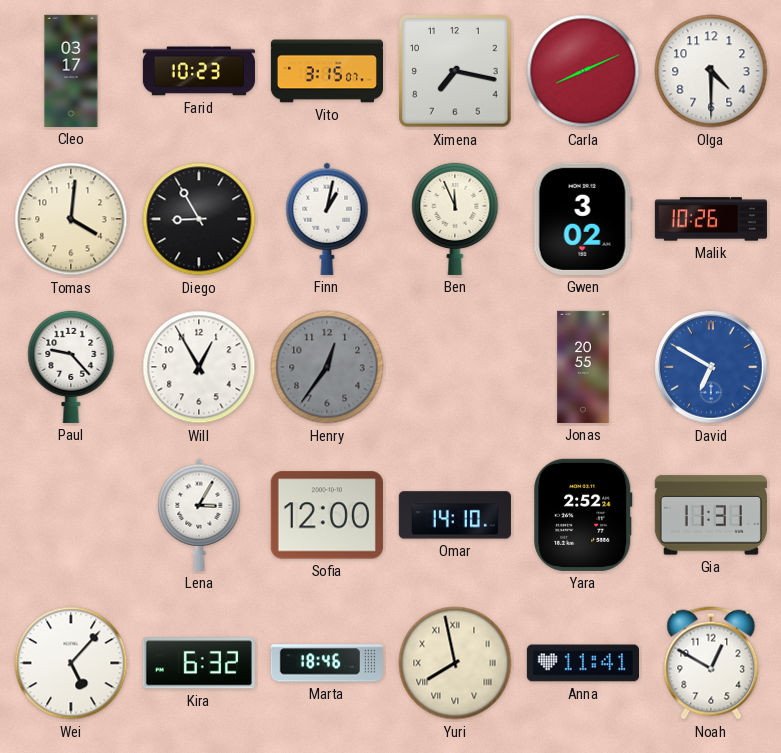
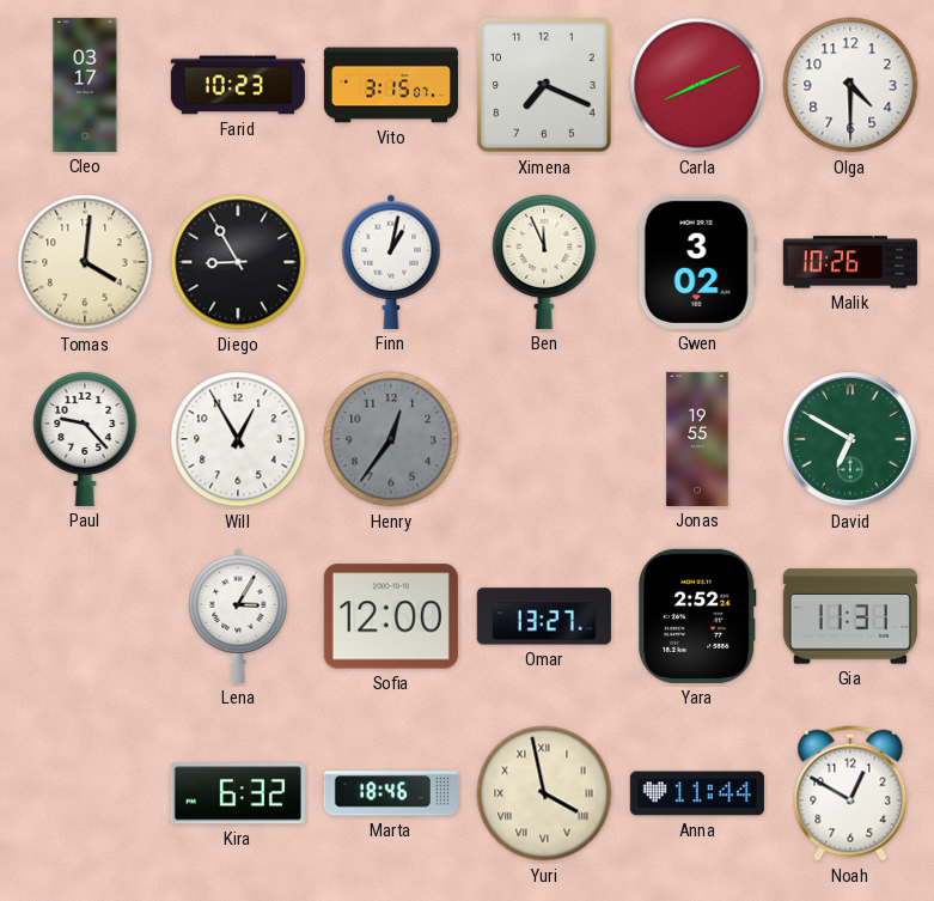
Ximena: 7:17 -> 7:19 (544, 85)
Jonas: 20:55 -> 19:55 (697, 439)
David dial: blue -> green (850, 439)
Omar: 14:10 -> 13:27 (544, 616)
Wei: 5:07 -> none (71, 663)
Yuri: 7:58 -> 3:58 (544, 793)
Anna: 11:41 -> 11:44 (697, 793)
